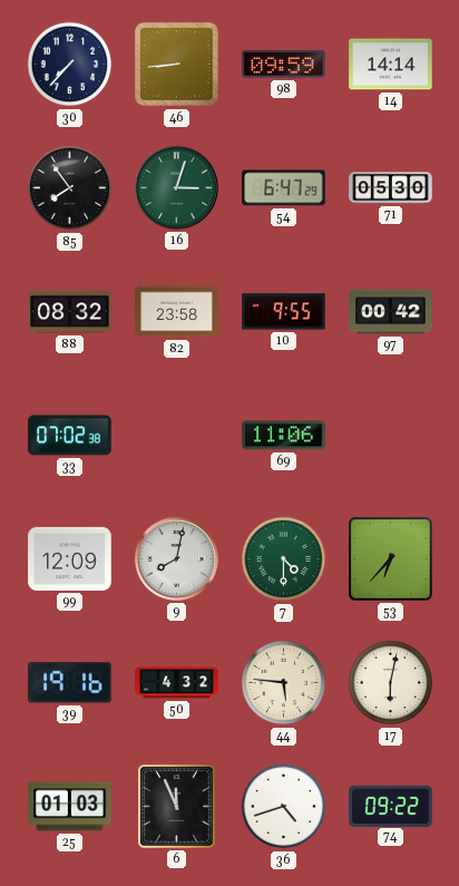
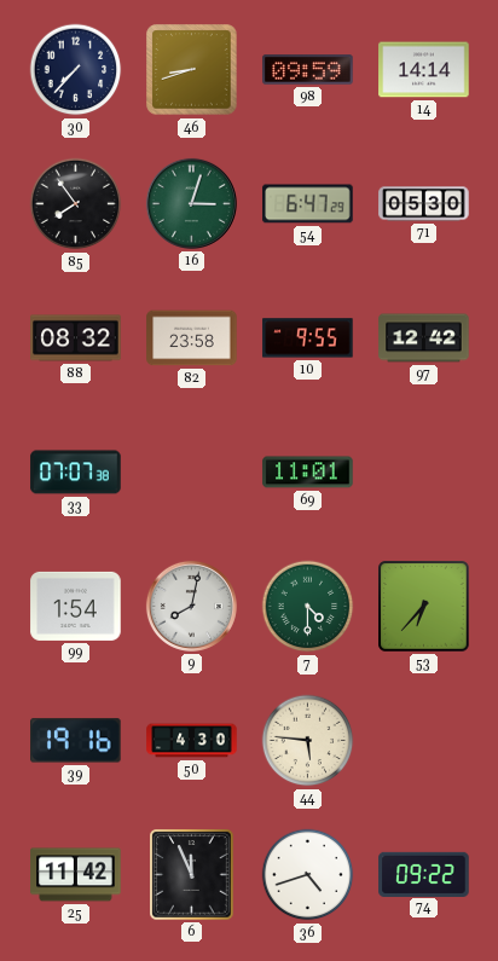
46: 8:44 -> 8:42 (192, 70)
97: 00:42 -> 12:42 (424, 338)
33: 07:02 -> 07:07 (76, 473)
69: 11:06 -> 11:01 (308, 473)
99: 12:09 -> 1:54 (76, 606)
50: 4:32 -> 4:30 (192, 741)
17: 6:02 -> none (391, 683)
25: 01:03 -> 11:42 (76, 875)
